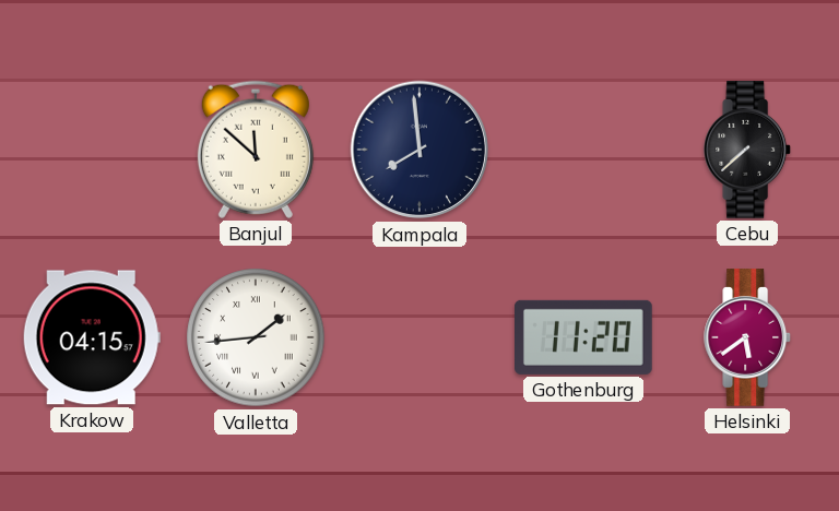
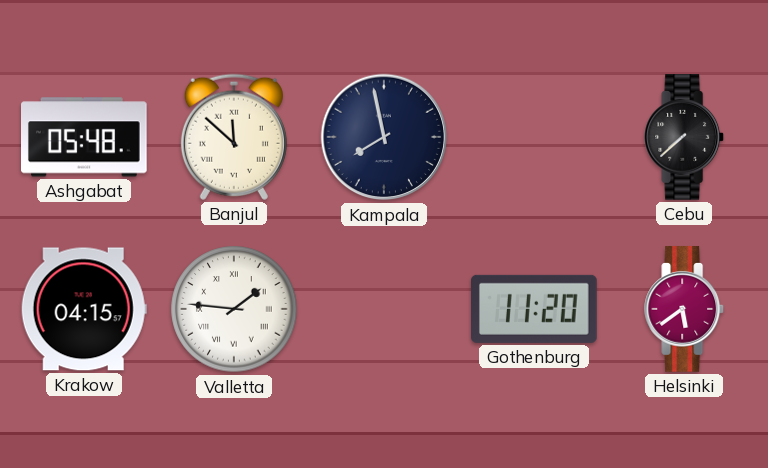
Ashgabat: none -> 05:48 (85, 137)
Kampala: 7:59 -> 7:58 (384, 137)
Valletta: 1:44 -> 1:46 (234, 309)
